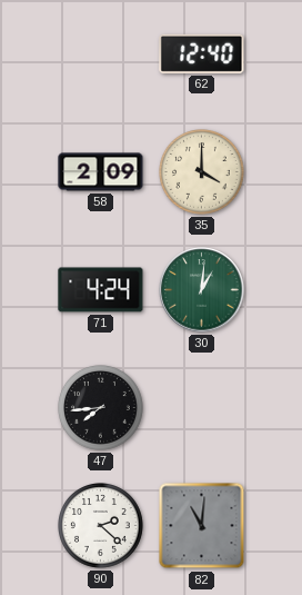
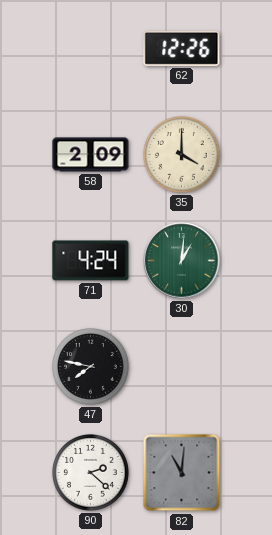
62: 12:40 -> 12:26 (182, 48)
47: 7:44 -> 7:47 (91, 367)
